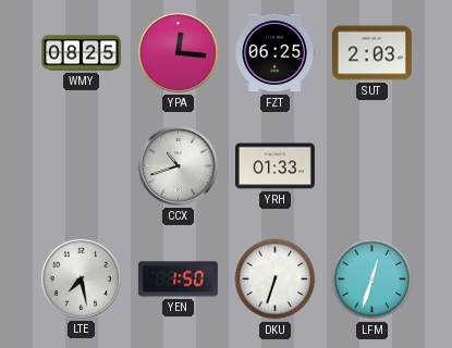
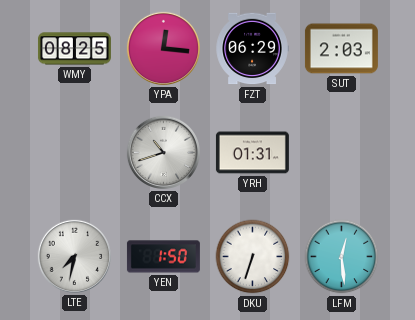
FZT: 06:25 -> 06:29 (252, 49)
YRH: 01:33 -> 01:31 (252, 153)
LTE: 7:28 -> 7:32 (74, 256)
LFM: 12:33 -> 12:29 (342, 257)
